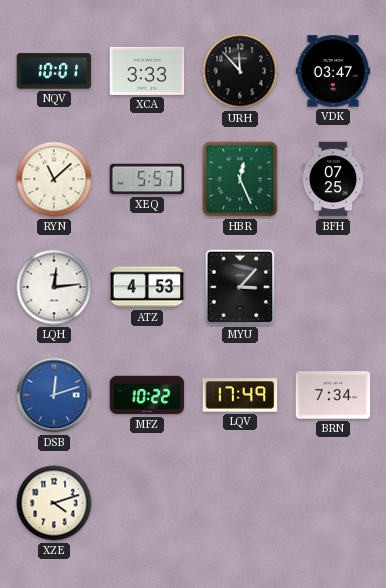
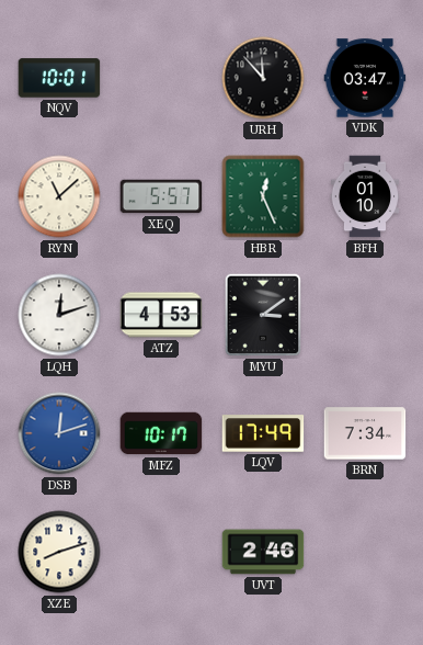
XCA: 3:33 -> none (147, 71)
BFH: 07:25 -> 01:10 (365, 196)
LQH: 12:14 -> 12:12 (59, 315)
MYU: 3:07 -> 3:09 (262, 315)
MFZ: 10:22 -> 10:17 (161, 433)
XZE: 4:12 -> 8:12 (59, 552)
UVT: none -> 2:46 (263, 552)
